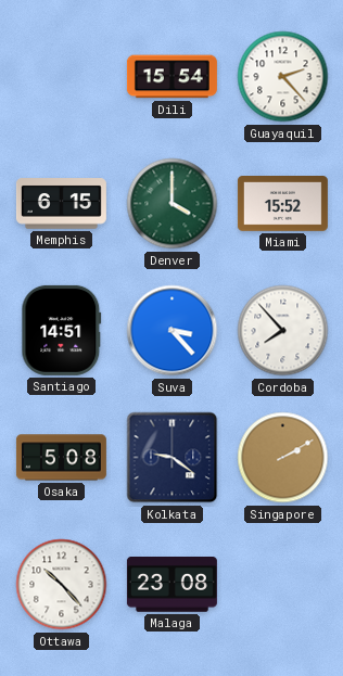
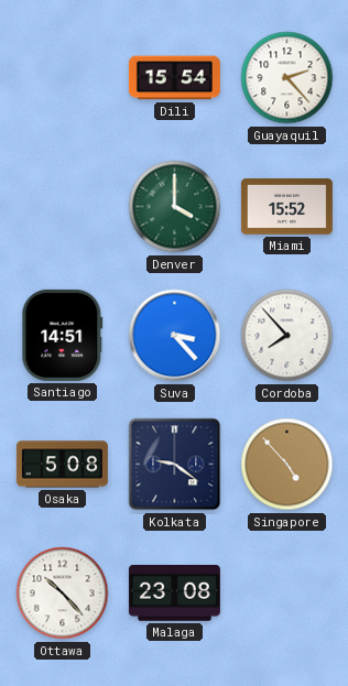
Memphis: 6:15 -> none (61, 204)
Singapore: 2:10 -> 4:53 (287, 465)
